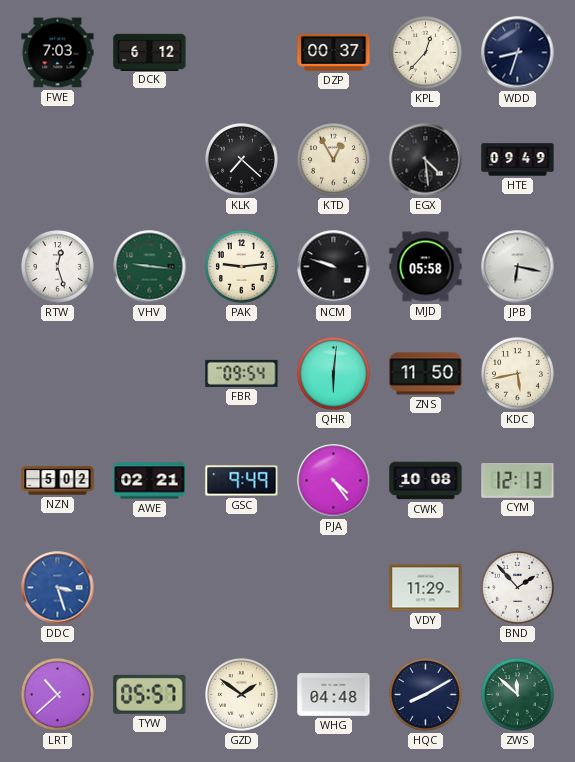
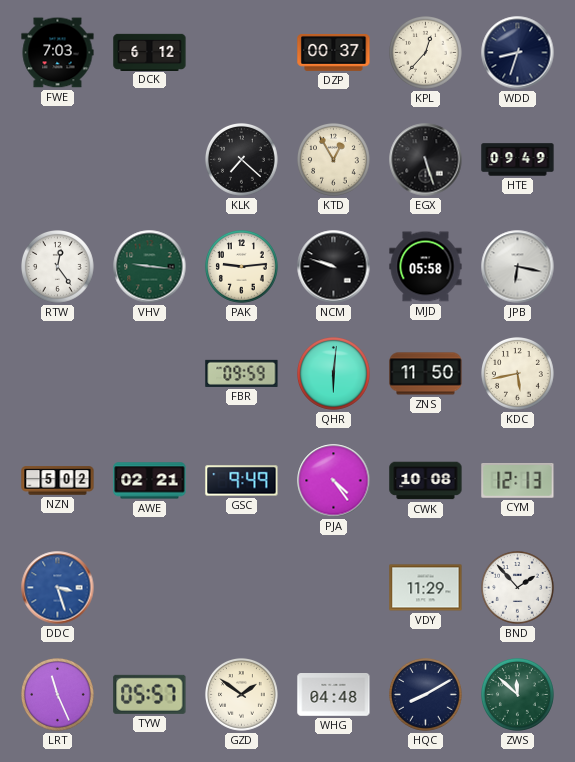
EGX: 4:29 -> 5:27 (426, 160)
RTW: 12:27 -> 12:24 (58, 267)
FBR: 09:54 -> 09:59 (242, 373)
LRT: 10:38 -> 11:26 (58, 695)
